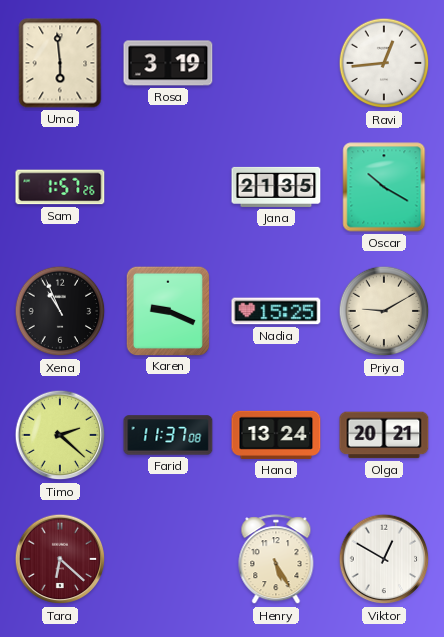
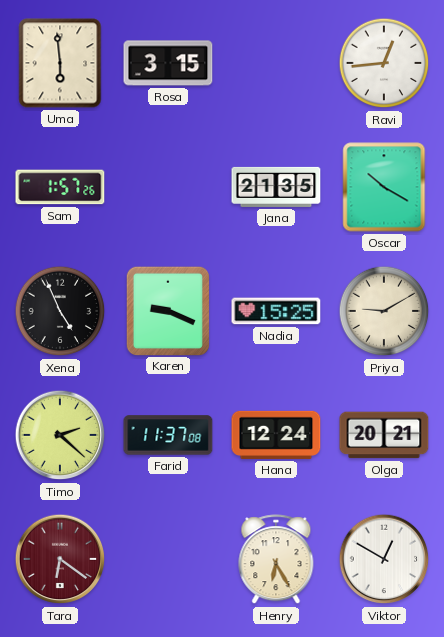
Rosa: 3:19 -> 3:15 (168, 63)
Xena: 10:56 -> 4:56 (60, 311)
Hana: 13:24 -> 12:24 (276, 435)
Tara: 6:22 -> 6:21 (60, 559)
Henry: 5:25 -> 6:25 (276, 560)
